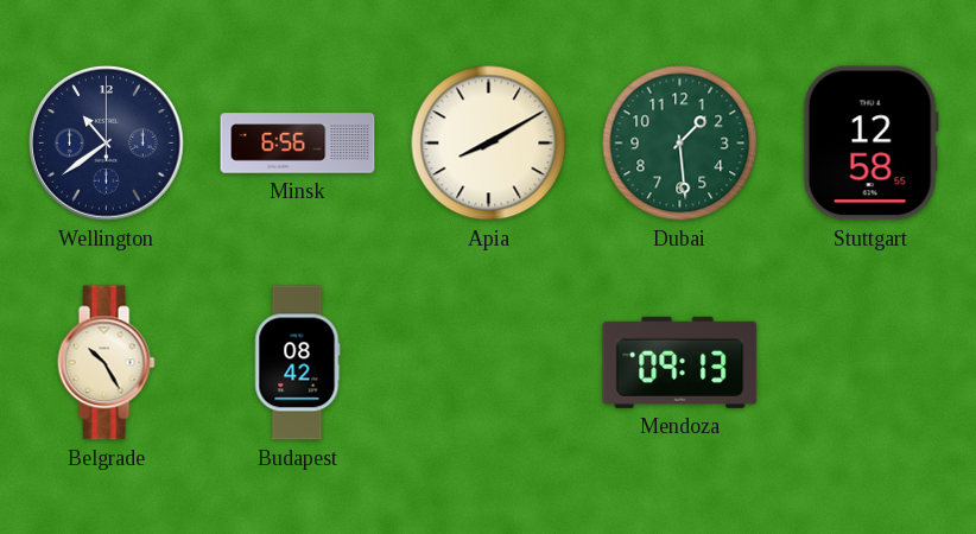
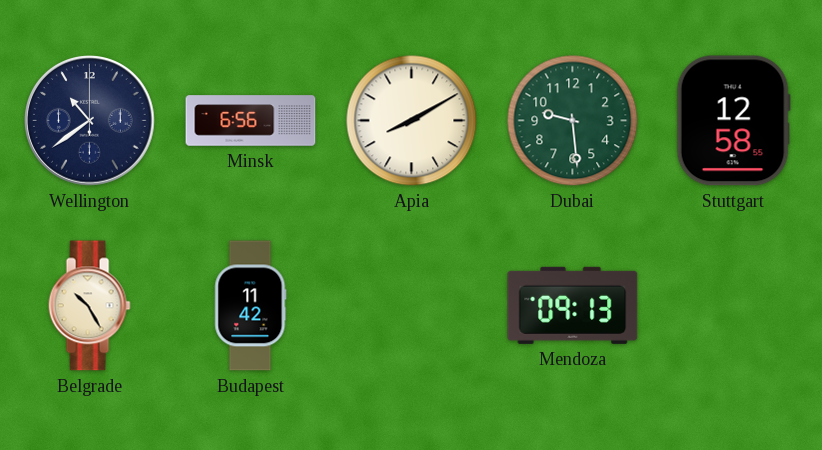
Dubai: 1:29 -> 9:29 (573, 121)
Budapest: 08:42 -> 11:42 (251, 306)
